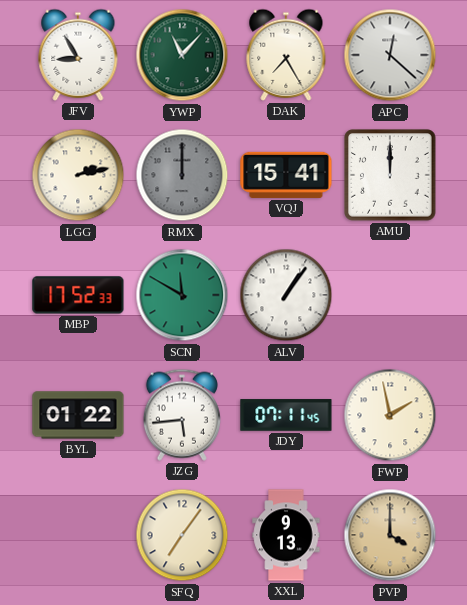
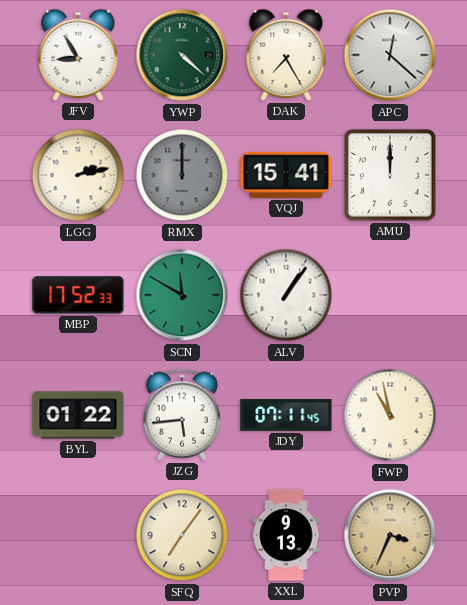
YWP: 11:07 -> 4:22 (182, 55)
FWP: 1:58 -> 10:58 (390, 415)
PVP: 4:00 -> 3:34 (390, 535)
